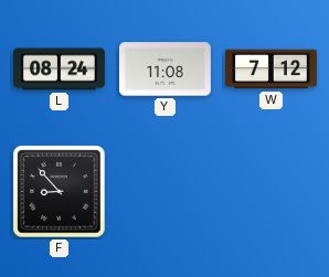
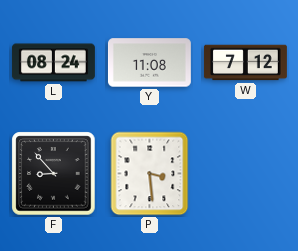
P: none -> 3:29 (150, 174)
